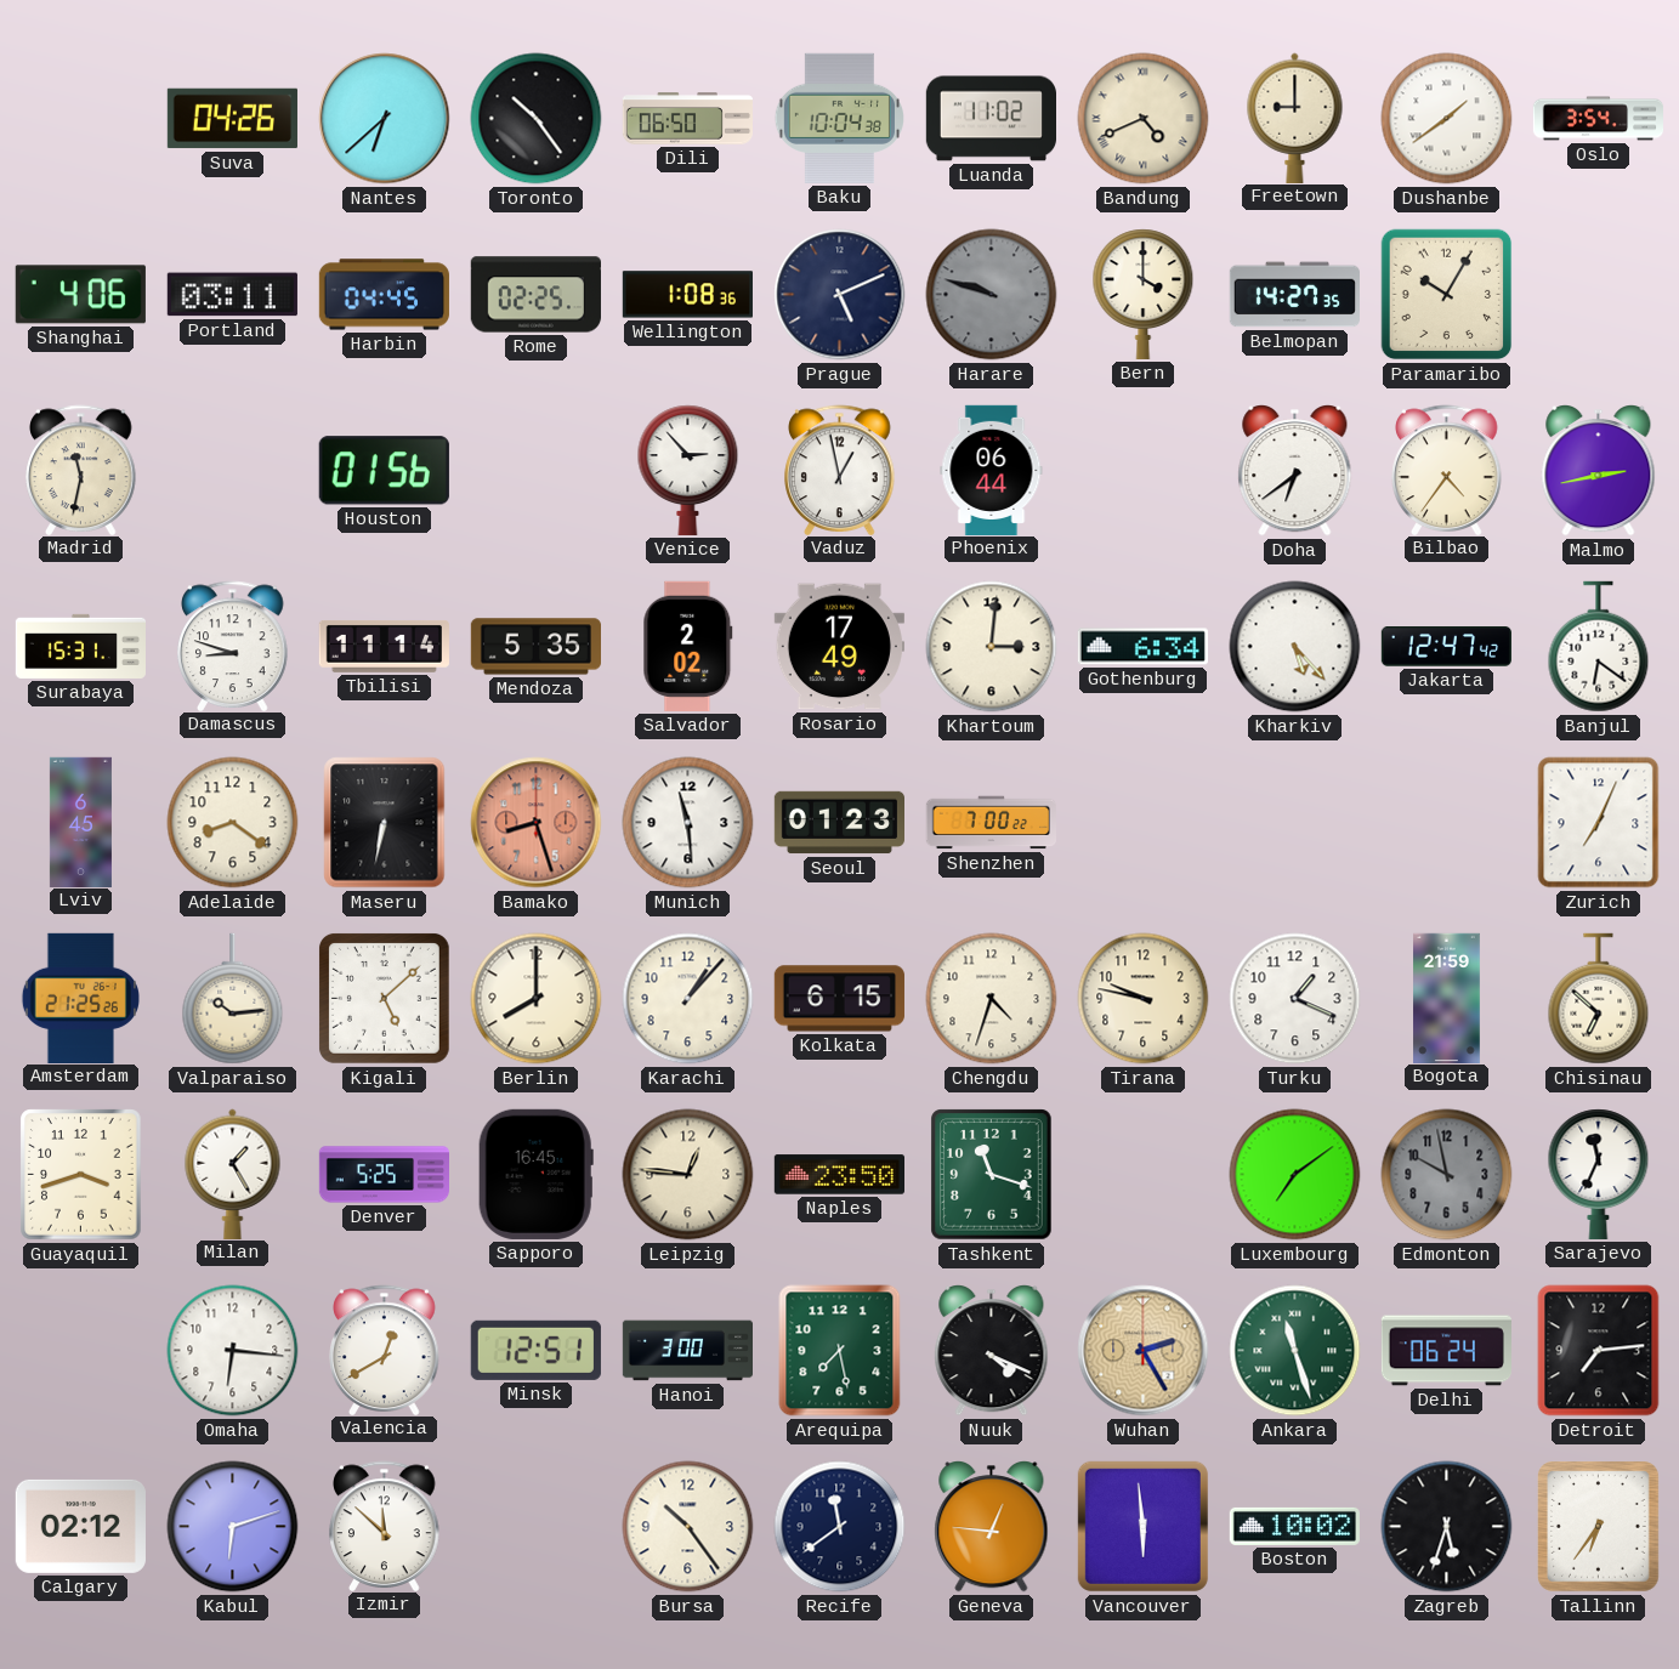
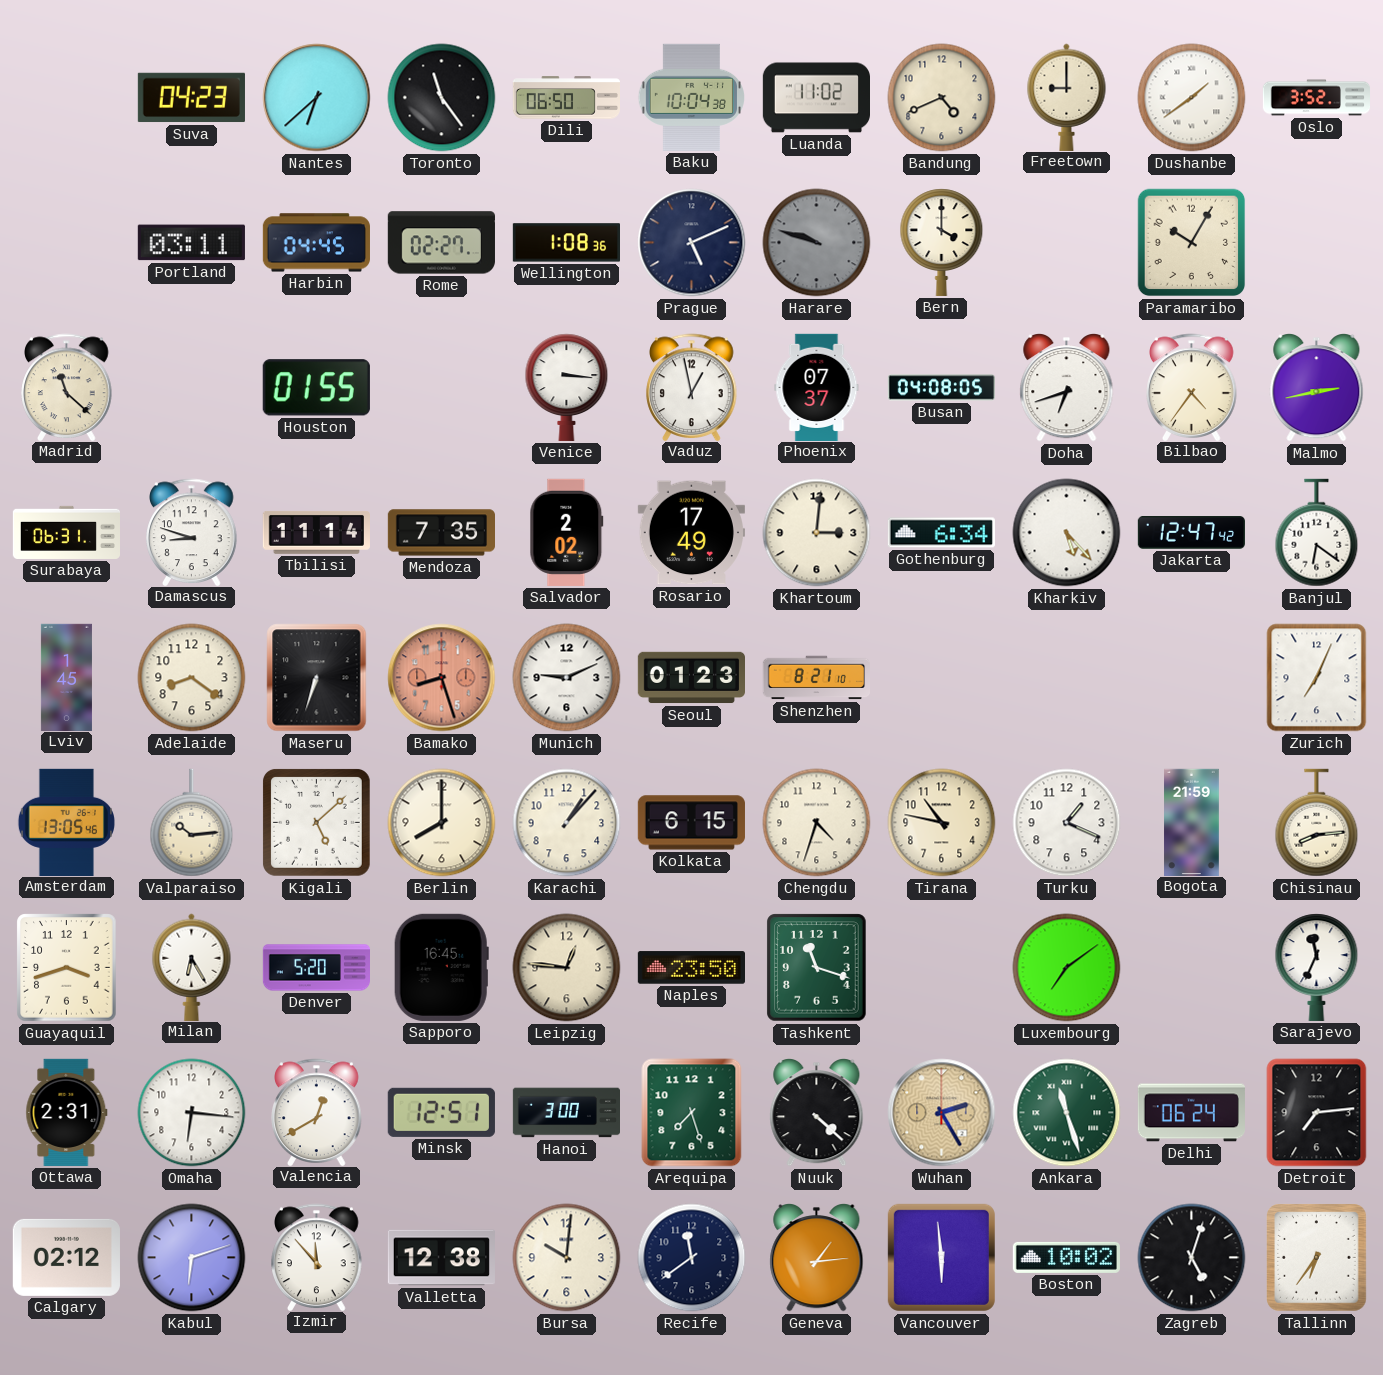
Suva: 04:26 -> 04:23 (191, 98)
Toronto: 10:24 -> 11:24 (442, 98)
Bandung numerals: Roman -> Arabic (942, 98)
Oslo: 3:54 -> 3:52 (1317, 98)
Shanghai: 4:06 -> none (80, 295)
Rome: 02:25 -> 02:27 (441, 243)
Belmopan: 14:27 -> none (1294, 295)
Madrid: 11:32 -> 11:22 (67, 387)
Houston: 01:56 -> 01:55 (316, 388)
Venice: 2:53 -> 3:16 (567, 387)
Phoenix: 06:44 -> 07:37 (817, 387)
Busan: none -> 04:08 (941, 388)
Doha: 6:39 -> 6:42 (1067, 388)
Surabaya: 15:31 -> 06:31 (66, 532)
Mendoza: 5:35 -> 7:35 (441, 533)
Lviv: 6:45 -> 1:45 (66, 677)
Maseru: 6:32 -> 6:33 (317, 678)
Munich: 11:29 -> 9:11 (567, 678)
Shenzhen: 7:00 -> 8:21 (816, 678)
Amsterdam: 21:25 -> 13:05 (66, 822)
Tirana: 9:47 -> 10:47 (942, 823)
Chisinau: 6:52 -> 8:14 (1317, 823)
Milan: 1:25 -> 6:25 (192, 967)
Denver: 5:25 -> 5:20 (316, 968)
Edmonton: 9:58 -> none (1447, 1175)
Ottawa: none -> 2:31 (67, 1112)
Arequipa: 7:28 -> 7:27 (692, 1113)
Nuuk: 4:19 -> 4:22 (817, 1113)
Izmir: 11:52 -> 11:53 (317, 1257)
Valletta: none -> 12:38 (441, 1258)
Bursa: 10:24 -> 10:01 (567, 1258)
Geneva: 12:46 -> 1:14 (817, 1258)
Zagreb: 5:33 -> 5:03 (1192, 1258)
